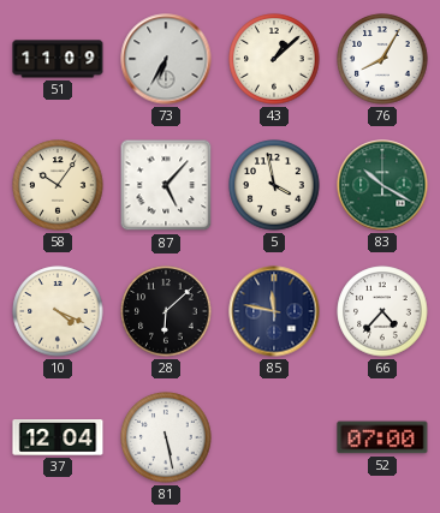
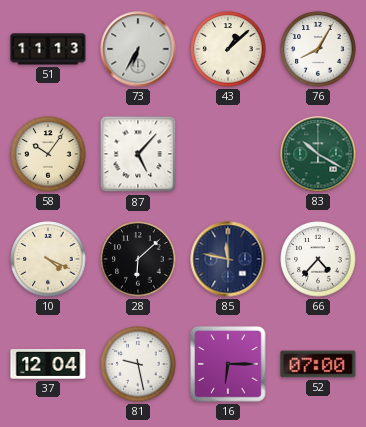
51: 11:09 -> 11:13 (48, 49)
5: 3:58 -> none (274, 185)
81: 5:28 -> 9:28 (138, 364)
16: none -> 6:15 (228, 364)
